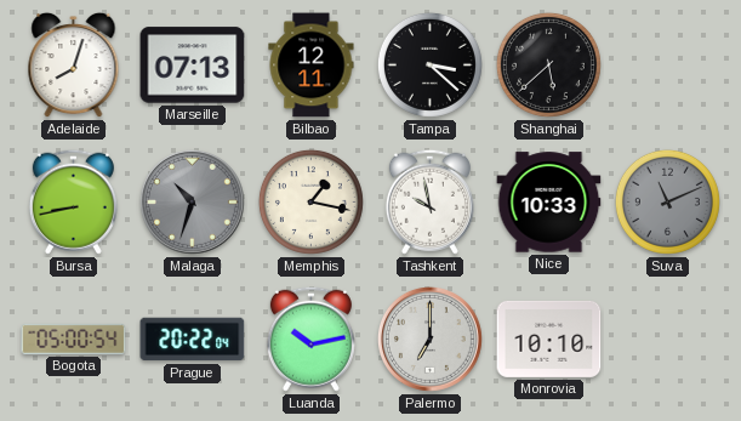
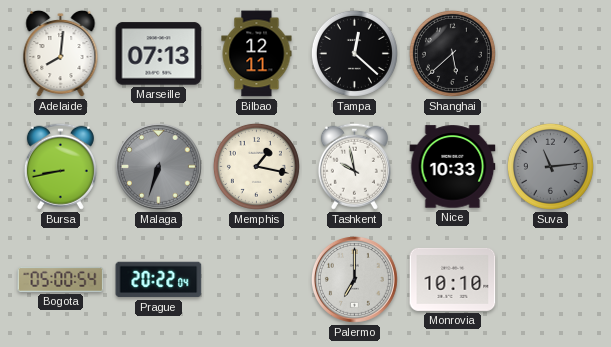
Adelaide: 8:03 -> 8:01 (61, 54)
Tampa: 3:22 -> 12:22 (354, 53)
Malaga: 10:33 -> 6:33 (158, 166)
Suva: 11:11 -> 11:14 (550, 166)
Luanda: 10:13 -> none (310, 338)
